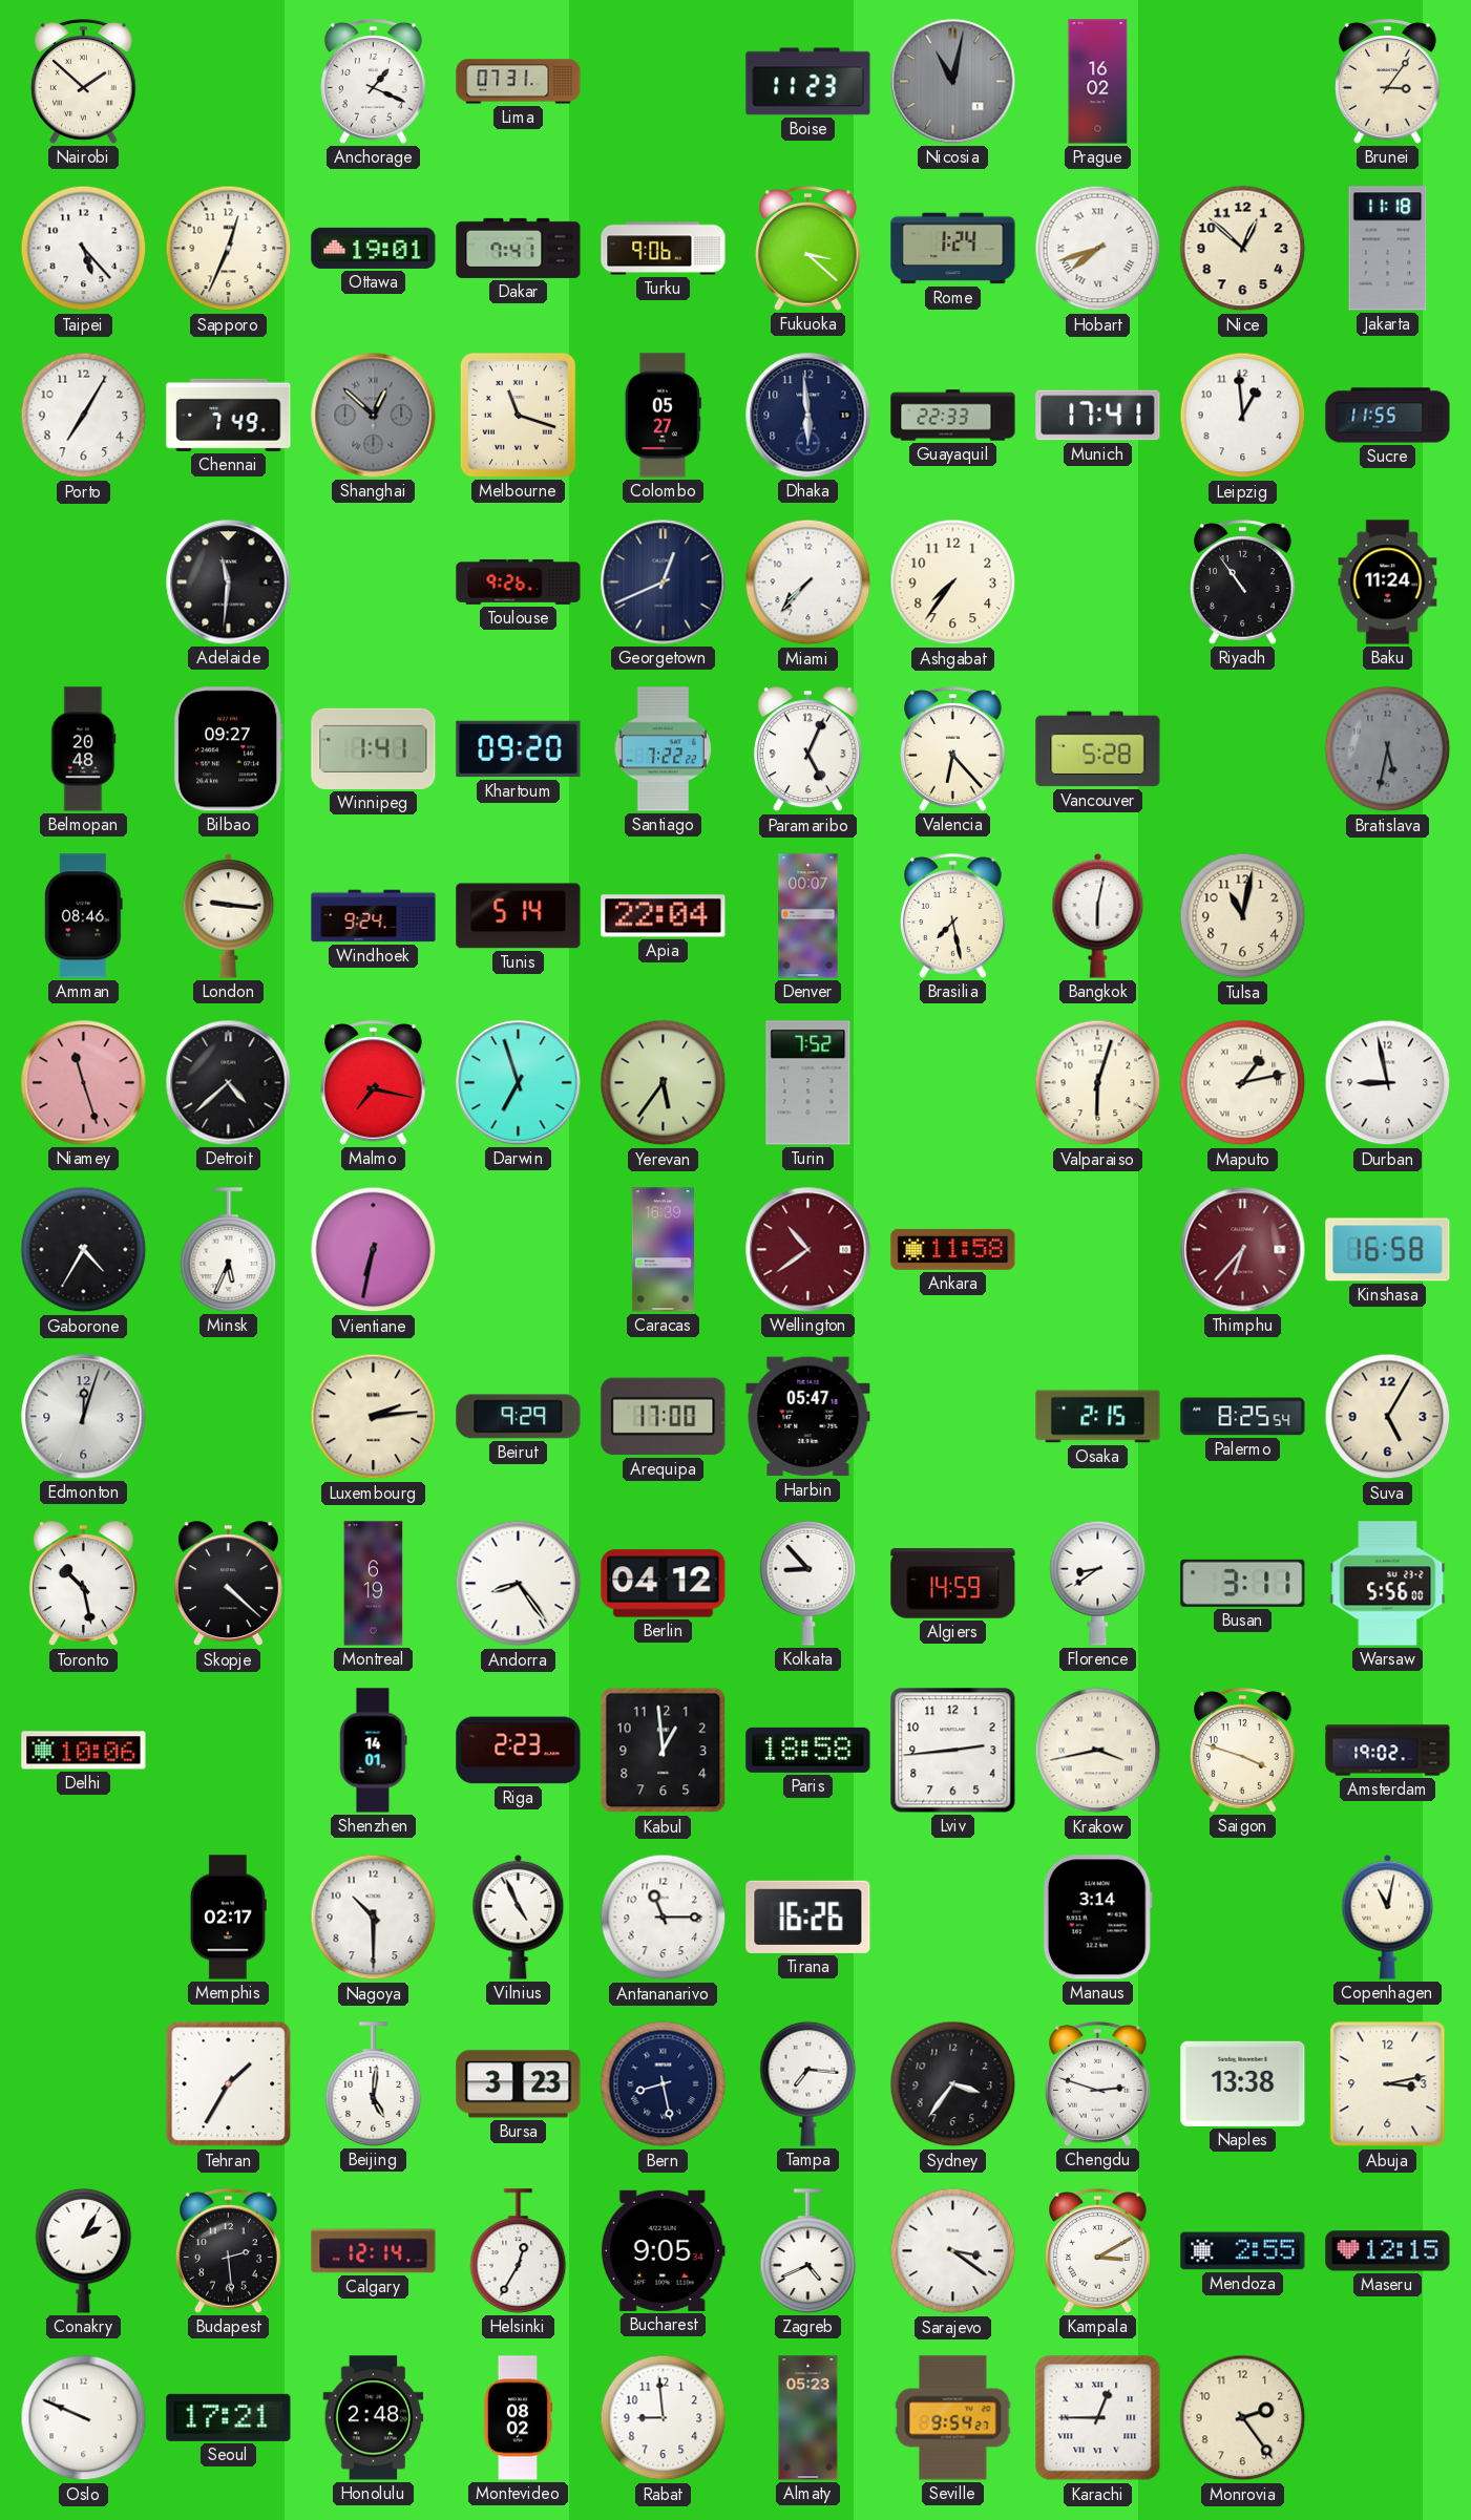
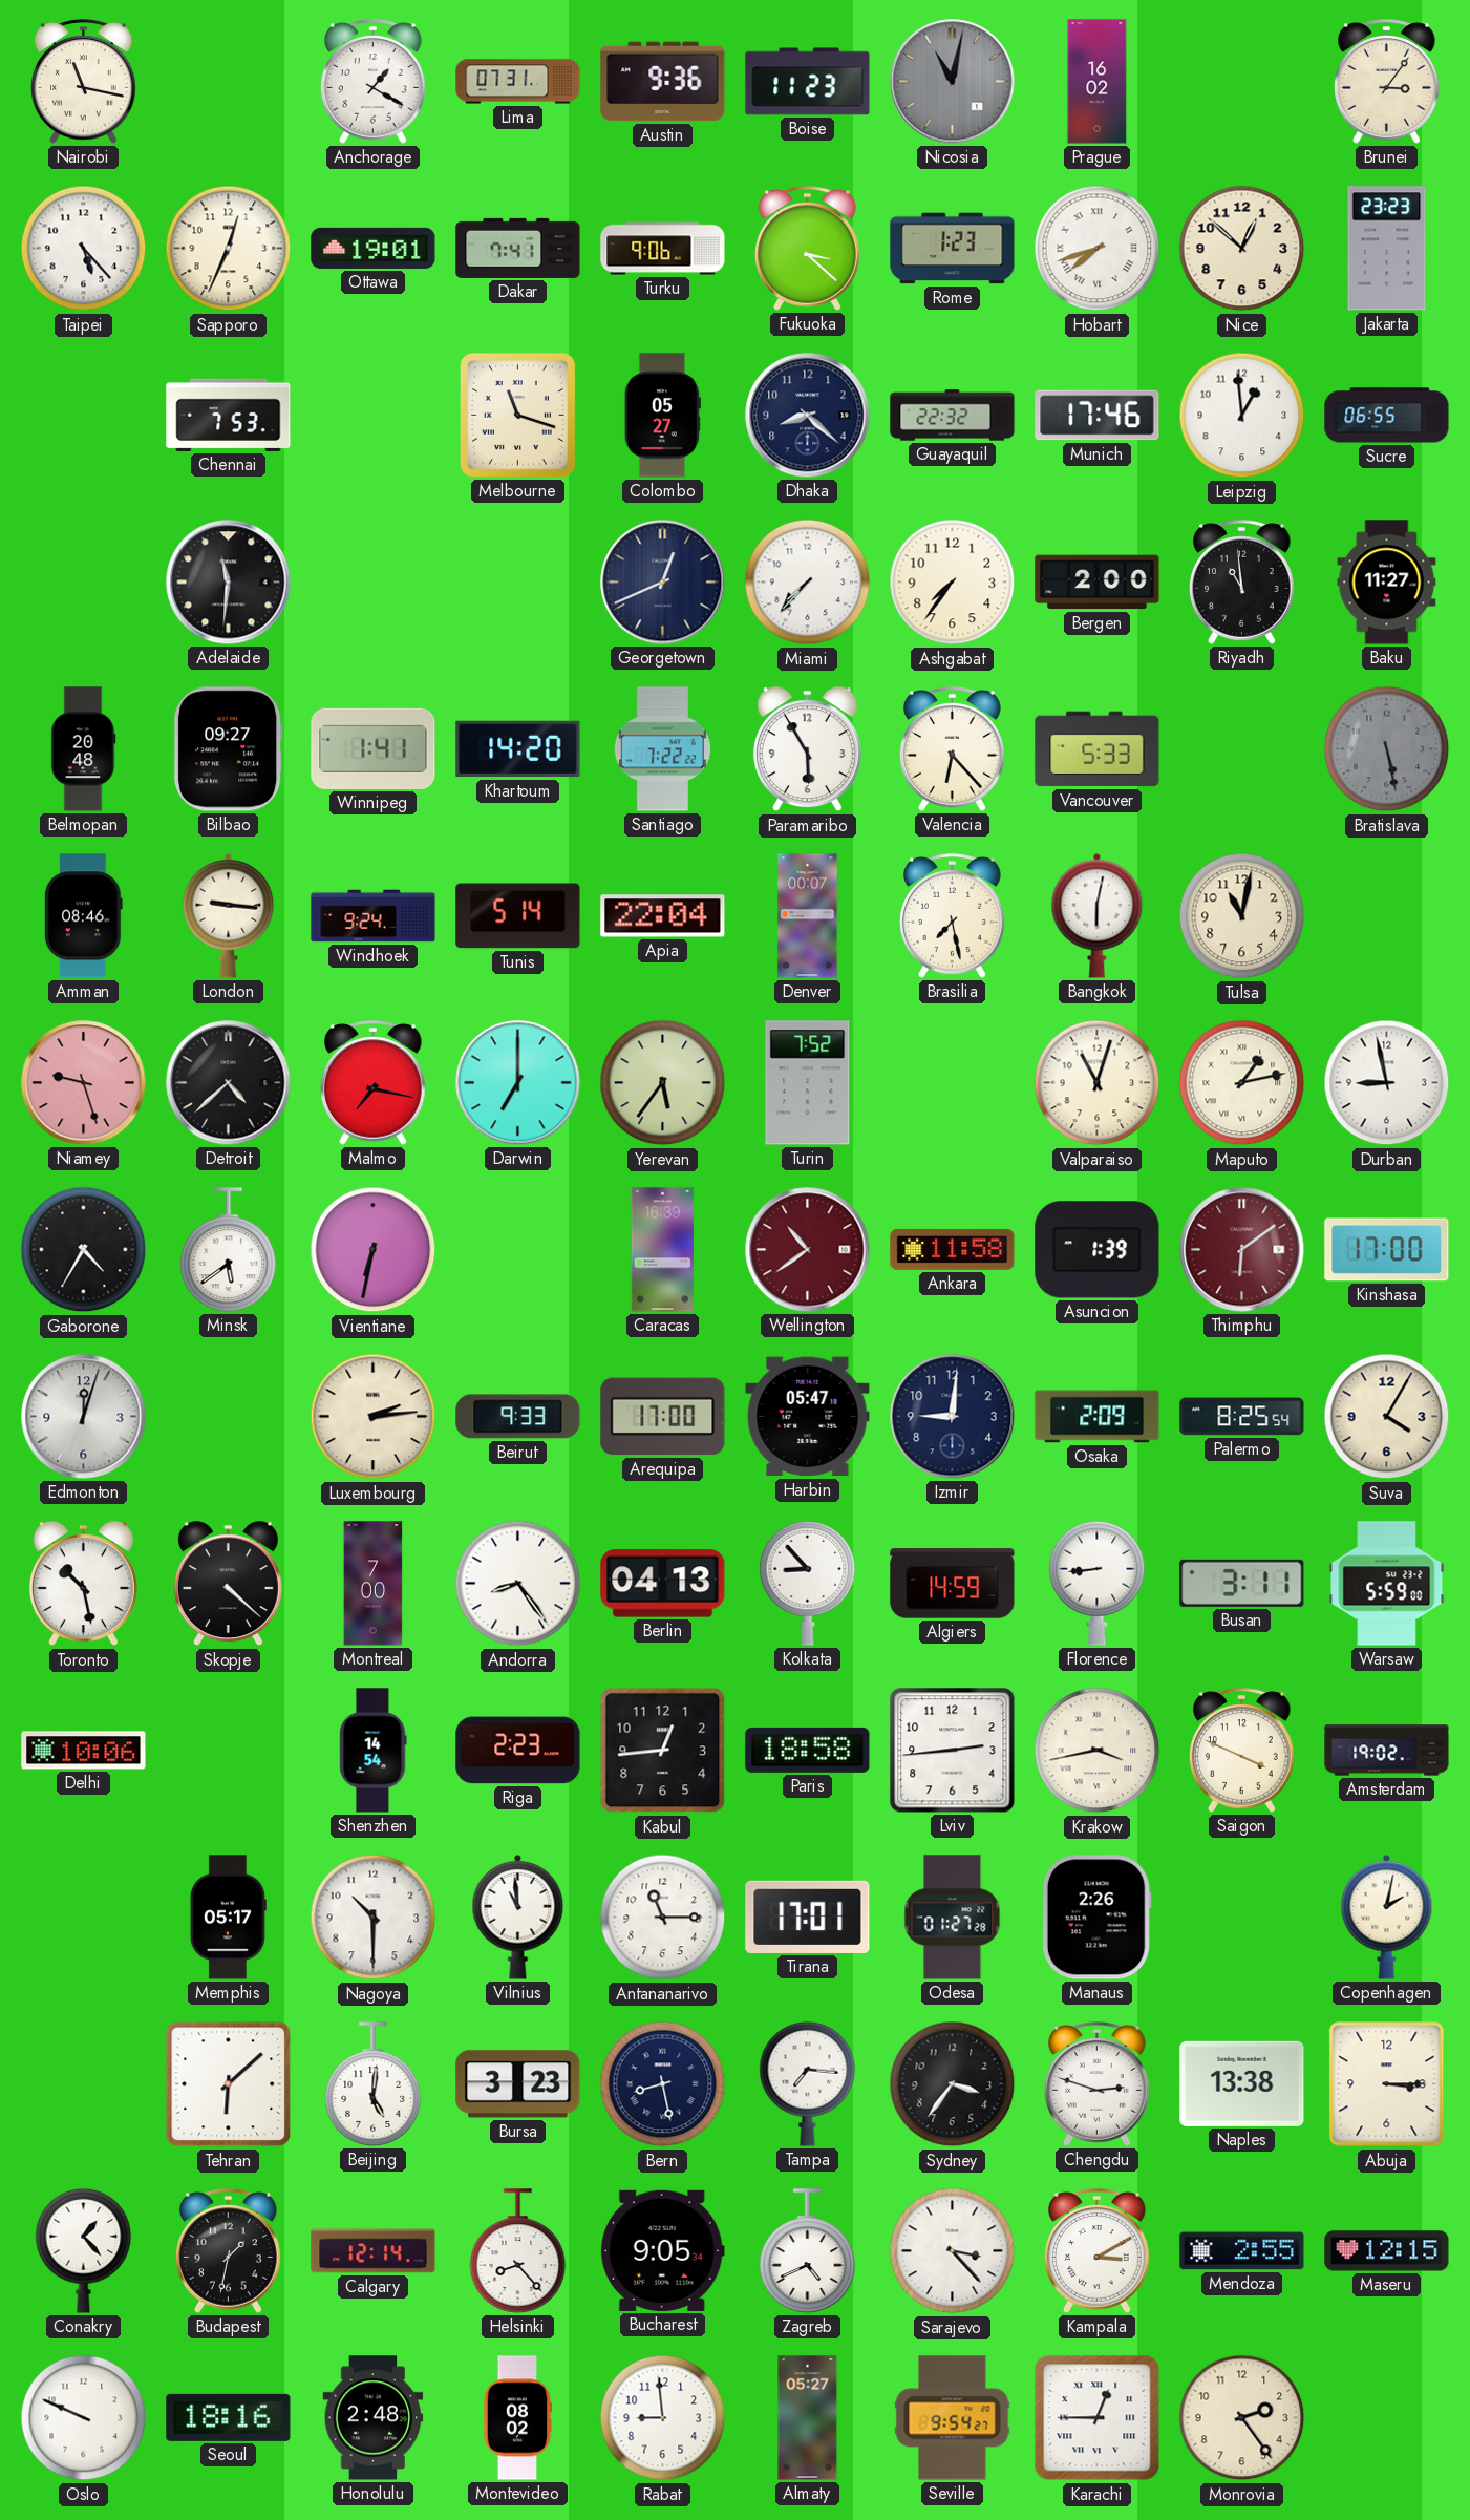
Nairobi: 1:52 -> 11:17 (84, 82)
Anchorage: 1:19 -> 1:20 (374, 82)
Austin: none -> 9:36 (663, 82)
Rome: 1:24 -> 1:23 (953, 249)
Jakarta: 11:18 -> 23:23 (1387, 249)
Porto: 7:05 -> none (84, 416)
Chennai: 7:49 -> 7:53 (229, 415)
Shanghai: 12:52 -> none (374, 416)
Dhaka: 5:59 -> 8:22 (808, 416)
Guayaquil: 22:33 -> 22:32 (953, 416)
Munich: 17:41 -> 17:46 (1098, 416)
Sucre: 11:55 -> 06:55 (1387, 416)
Toulouse: 9:26 -> none (519, 583)
Bergen: none -> 2:00 (1098, 583)
Riyadh: 10:54 -> 10:59 (1242, 583)
Baku: 11:24 -> 11:27 (1387, 583)
Khartoum: 09:20 -> 14:20 (518, 749)
Paramaribo: 5:04 -> 5:55 (807, 749)
Vancouver: 5:28 -> 5:33 (1098, 749)
Bratislava: 5:32 -> 5:28 (1387, 749)
Niamey: 11:27 -> 9:27 (84, 1083)
Darwin: 6:57 -> 7:00 (518, 1083)
Valparaiso: 6:03 -> 11:03 (1098, 1083)
Minsk: 5:34 -> 5:39 (229, 1250)
Asuncion: none -> 1:39 (1098, 1250)
Thimphu: 6:37 -> 6:09 (1242, 1250)
Kinshasa: 16:58 -> 17:00 (1387, 1250)
Beirut: 9:29 -> 9:33 (518, 1417)
Izmir: none -> 9:01 (953, 1417)
Osaka: 2:15 -> 2:09 (1098, 1417)
Suva: 5:05 -> 4:05 (1387, 1417)
Montreal: 6:19 -> 7:00 (374, 1584)
Berlin: 04:12 -> 04:13 (663, 1584)
Florence: 8:39 -> 8:44 (1098, 1583)
Warsaw: 5:56 -> 5:59 (1387, 1584)
Shenzhen: 14:01 -> 14:54 (374, 1751)
Kabul: 12:59 -> 12:44 (663, 1751)
Saigon: 3:48 -> 3:49 (1242, 1751)
Memphis: 02:17 -> 05:17 (228, 1918)
Vilnius: 4:56 -> 10:59 (518, 1917)
Tirana: 16:26 -> 17:01 (808, 1917)
Odesa: none -> 01:27 (953, 1918)
Manaus: 3:14 -> 2:26 (1096, 1918)
Copenhagen: 11:02 -> 2:02 (1387, 1917)
Tehran: 1:35 -> 6:08 (229, 2084)
Abuja: 3:13 -> 3:15 (1387, 2084)
Conakry: 2:05 -> 1:23 (84, 2250)
Budapest: 2:29 -> 1:32 (229, 2251)
Helsinki: 12:35 -> 8:23 (518, 2251)
Sarajevo: 3:21 -> 3:23 (953, 2251)
Seoul: 17:21 -> 18:16 (229, 2417)
Almaty: 05:23 -> 05:27 (808, 2418)
